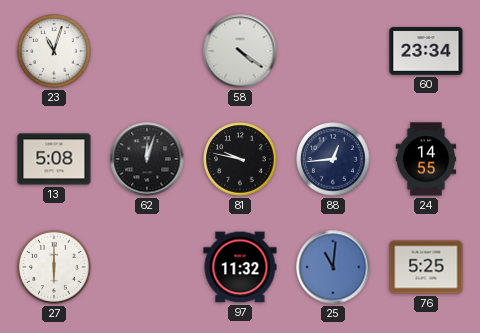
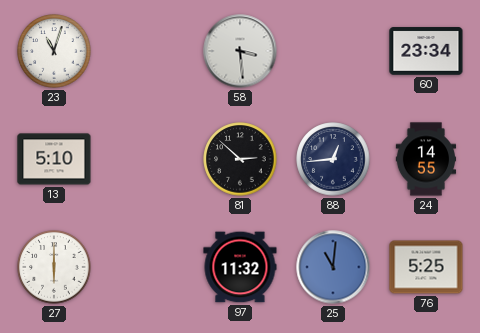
58: 4:21 -> 3:29 (240, 51)
13: 5:08 -> 5:10 (54, 159)
62: 12:03 -> none (147, 159)
81: 9:47 -> 2:52 (240, 159)
